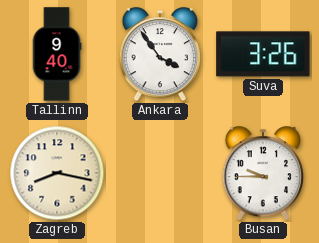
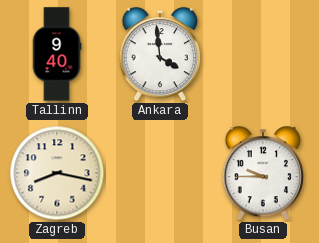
Ankara: 3:54 -> 3:59 (160, 55)
Suva: 3:26 -> none (263, 54)
